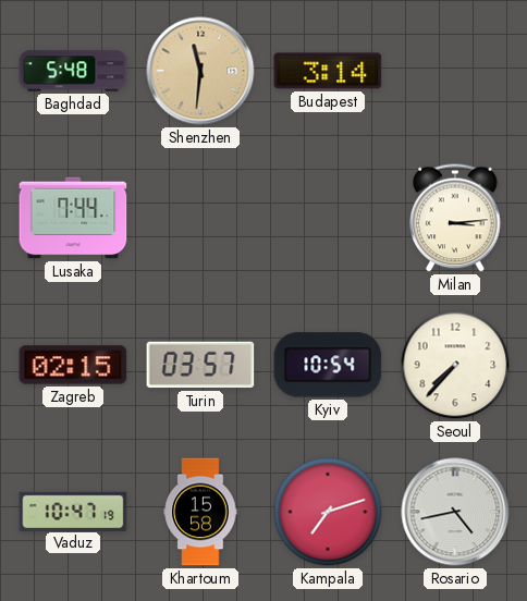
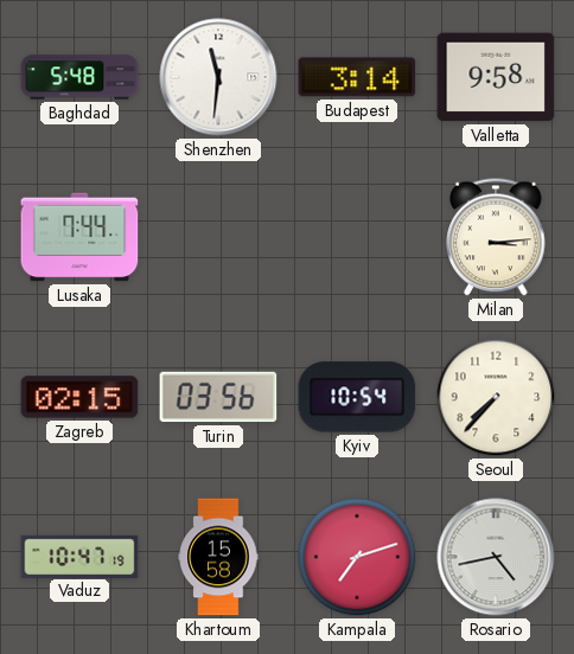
Shenzhen dial: champagne -> white (218, 77)
Valletta: none -> 9:58 (496, 77)
Turin: 03:57 -> 03:56 (218, 397)
